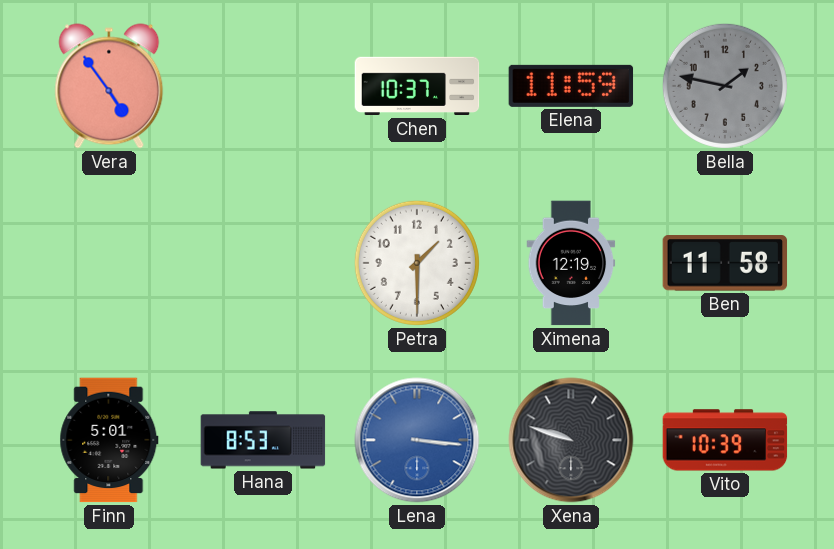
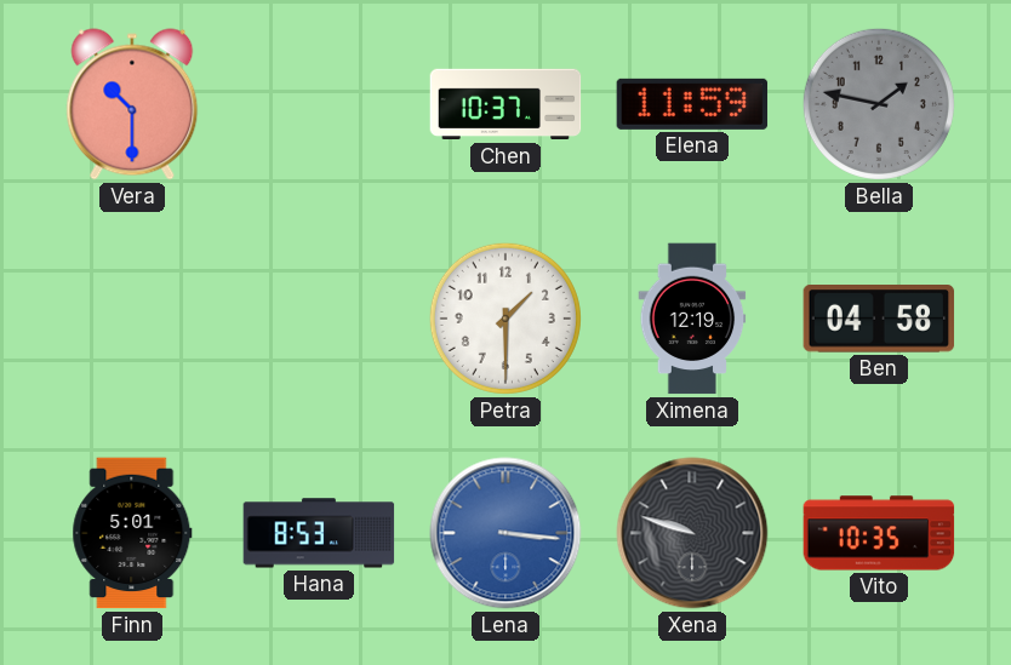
Vera: 4:54 -> 10:30 (132, 104)
Ben: 11:58 -> 04:58 (879, 320)
Vito: 10:39 -> 10:35 (879, 533)
